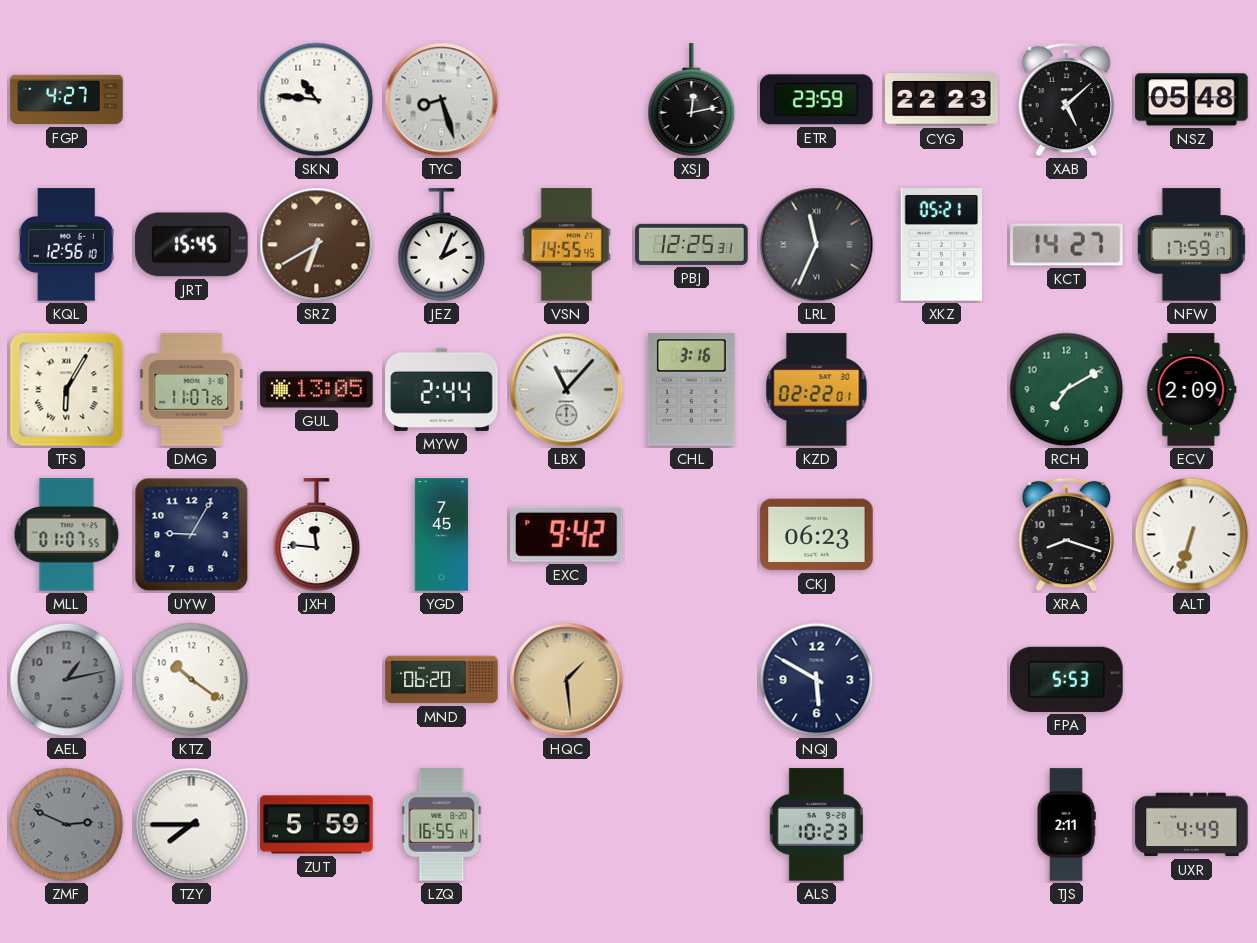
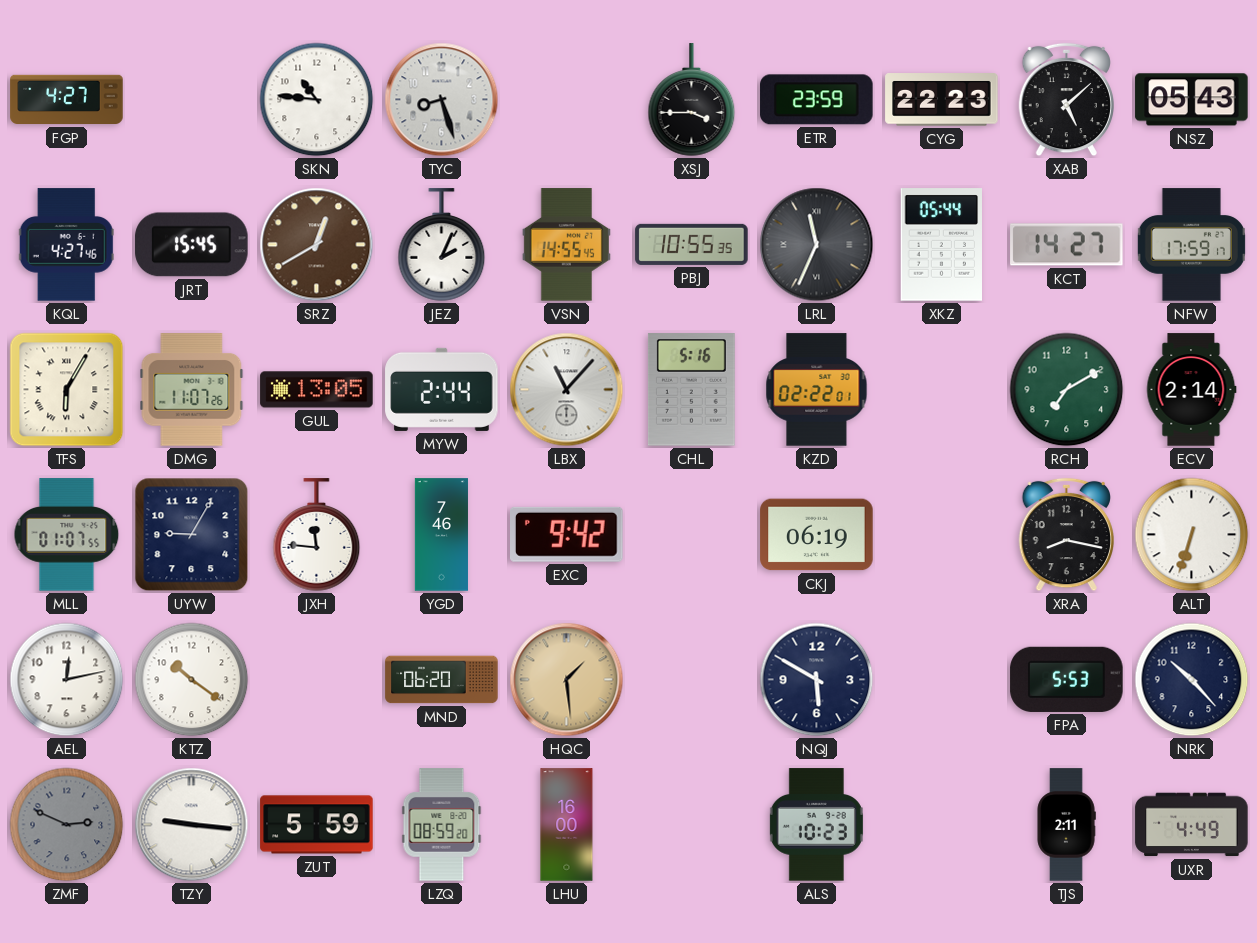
XSJ: 12:13 -> 3:45 (692, 100)
NSZ: 05:48 -> 05:43 (1192, 100)
KQL: 12:56 -> 4:27 (66, 245)
SRZ: 6:40 -> 12:40 (317, 245)
PBJ: 12:25 -> 10:55 (692, 244)
XKZ: 05:21 -> 05:44 (941, 245)
CHL: 3:16 -> 5:16 (691, 390)
ECV: 2:09 -> 2:14 (1191, 390)
YGD: 7:45 -> 7:46 (441, 535)
CKJ: 06:23 -> 06:19 (817, 535)
XRA: 8:18 -> 8:17 (1066, 535)
AEL: 1:13 -> 12:13 (67, 680)
AEL dial: grey -> white (67, 680)
NRK: none -> 10:23 (1192, 680)
TZY: 7:45 -> 9:16 (192, 825)
LZQ: 16:55 -> 08:59 (442, 825)
LHU: none -> 16:00 (567, 825)
